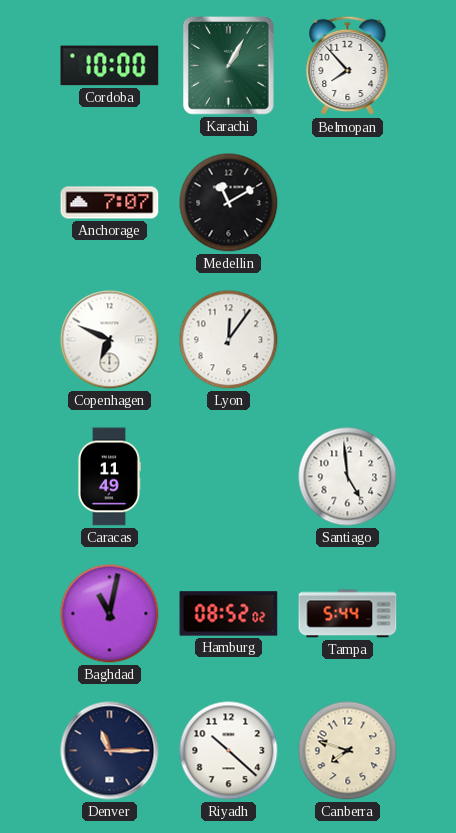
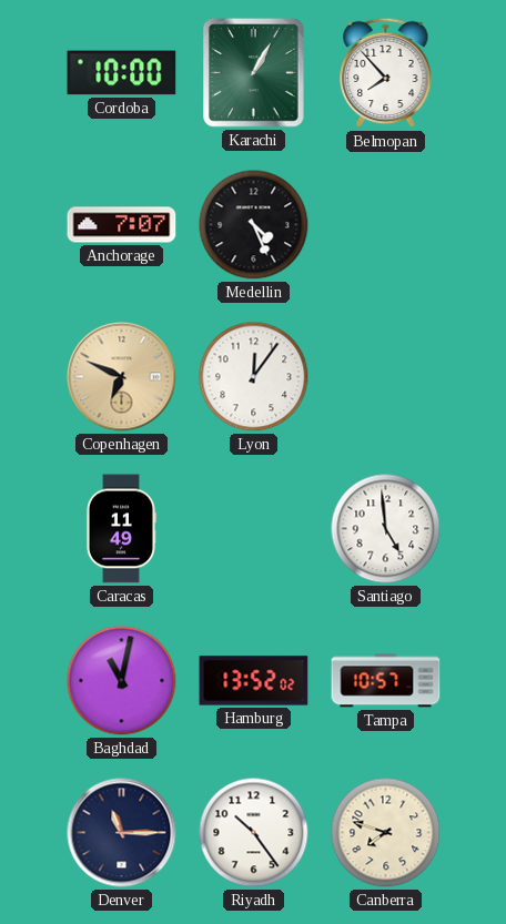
Medellin: 11:10 -> 4:26 (254, 225)
Copenhagen dial: white -> champagne (122, 377)
Hamburg: 08:52 -> 13:52 (254, 681)
Tampa: 5:44 -> 10:57 (386, 681)
Riyadh: 10:22 -> 10:24 (254, 833)
